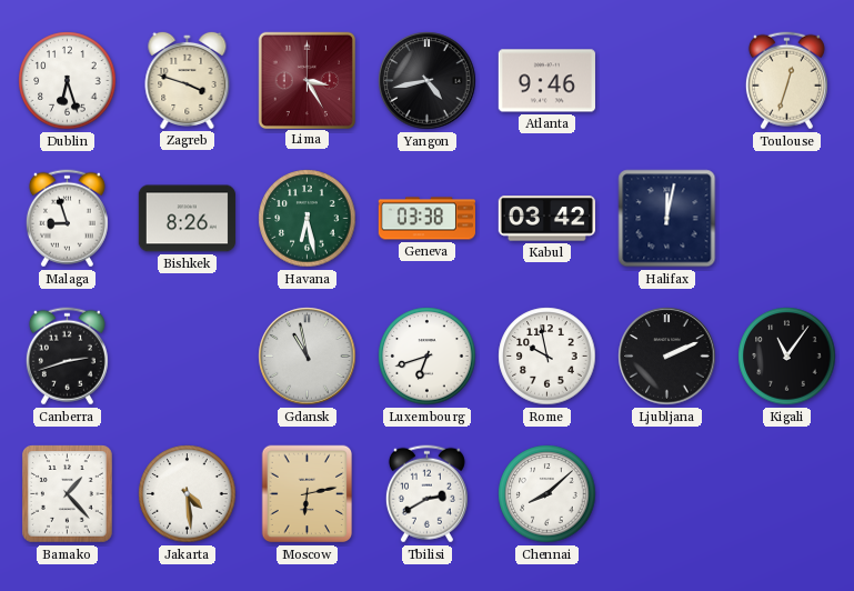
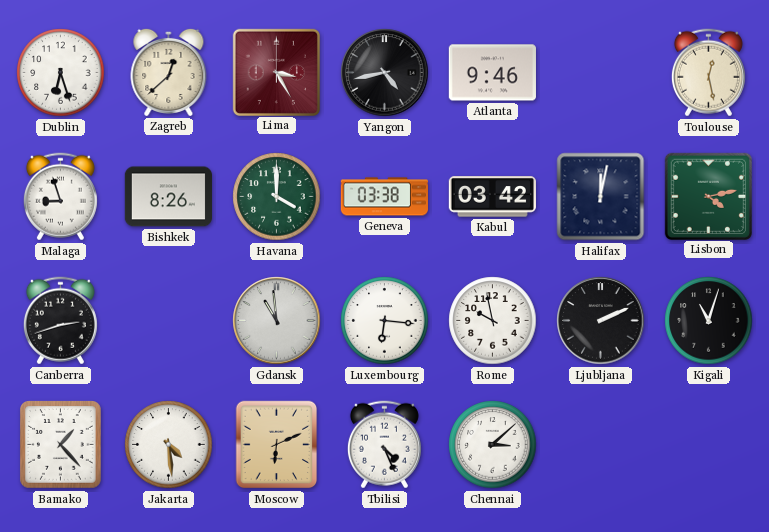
Zagreb: 3:48 -> 12:38 (169, 72)
Toulouse: 12:33 -> 12:28 (708, 73)
Havana: 6:28 -> 4:00 (277, 197)
Lisbon: none -> 4:13 (708, 196)
Gdansk: 10:58 -> 10:59 (277, 321)
Luxembourg: 6:42 -> 6:16 (385, 321)
Kigali: 11:06 -> 11:03 (709, 321)
Moscow: 6:13 -> 6:11 (277, 445)
Tbilisi: 2:40 -> 4:26 (384, 445)
Chennai: 8:08 -> 3:08 (493, 445)
